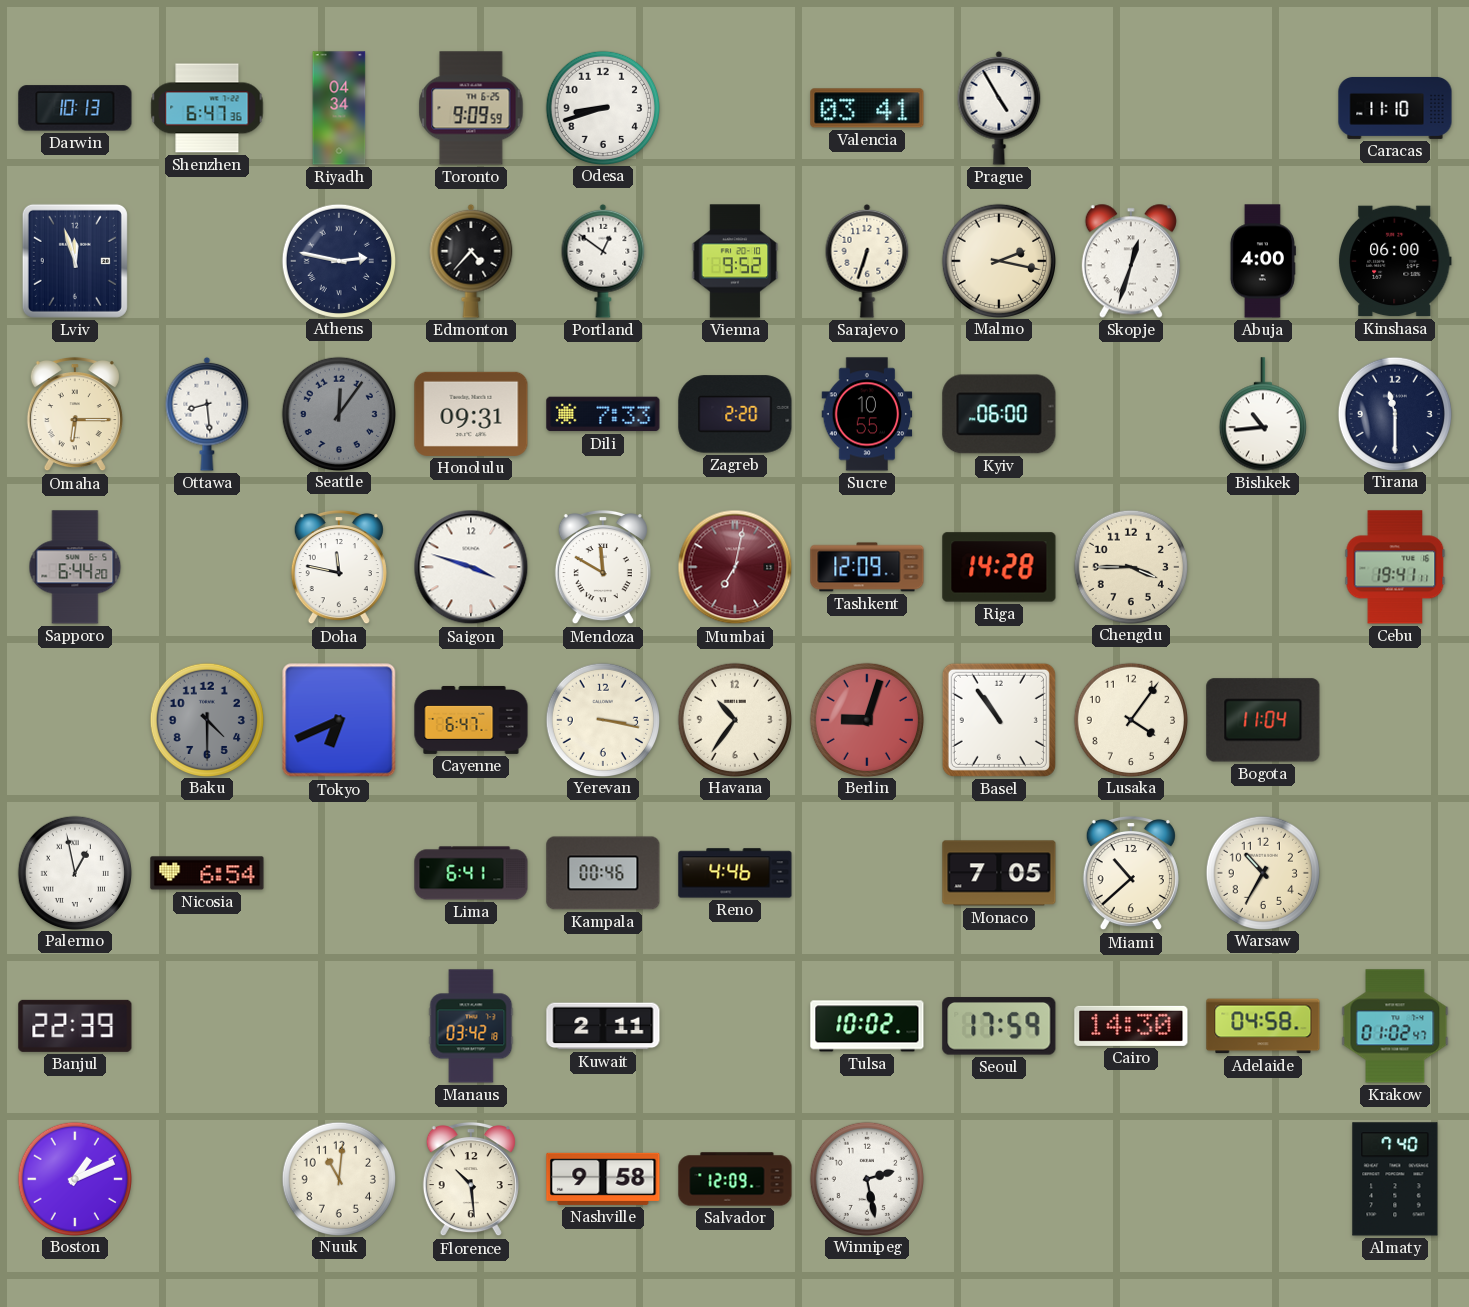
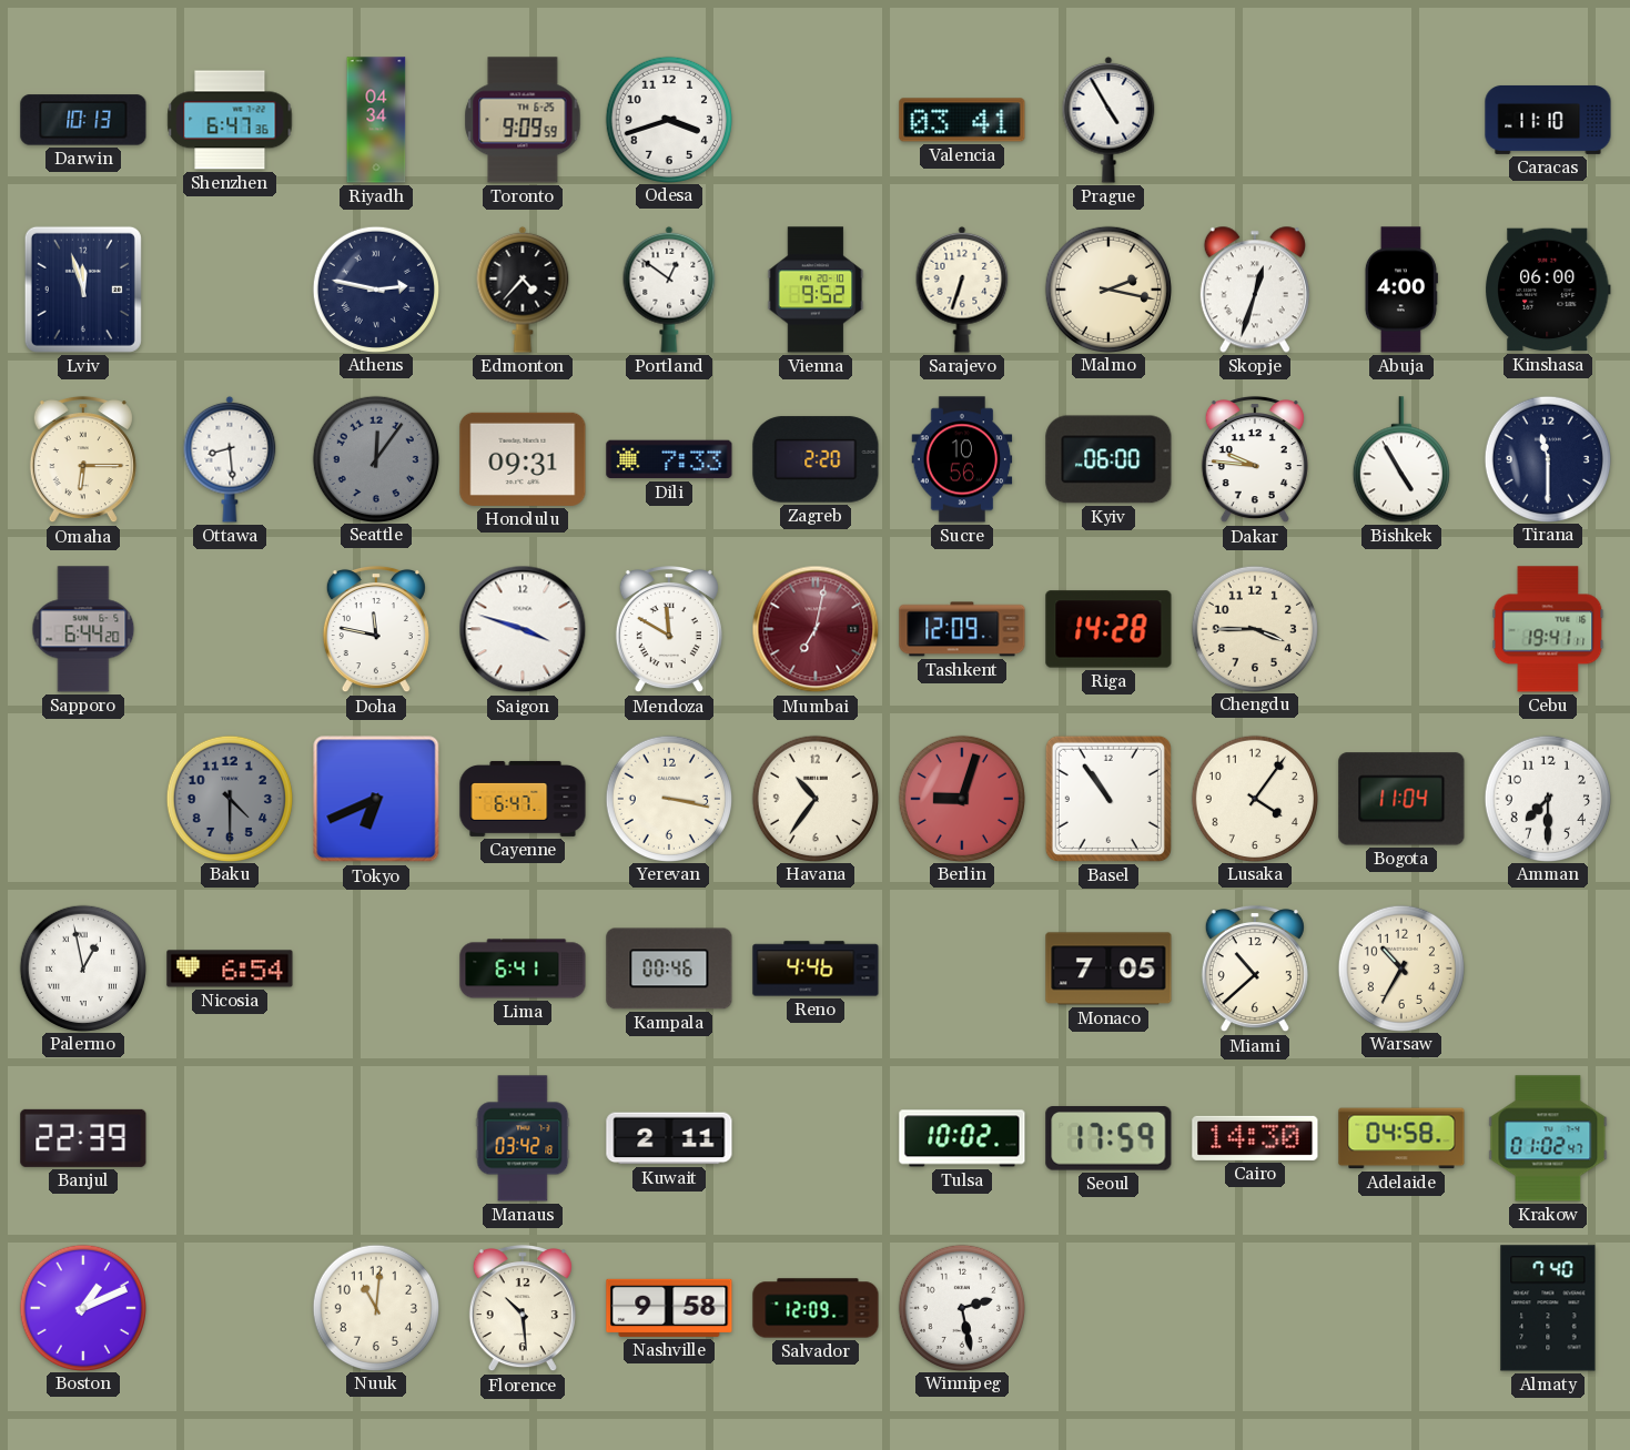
Odesa: 8:42 -> 3:42 (668, 119)
Sucre: 10:55 -> 10:56 (962, 459)
Dakar: none -> 9:46 (1255, 459)
Bishkek: 10:44 -> 4:55 (1401, 459)
Amman: none -> 7:30 (1547, 798)
